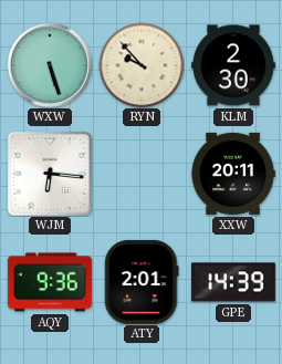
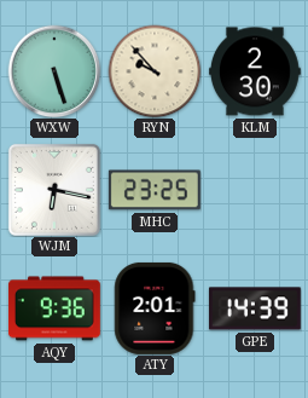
WJM: 6:16 -> 6:17 (54, 190)
MHC: none -> 23:25 (155, 190)
XXW: 20:11 -> none (233, 174)
